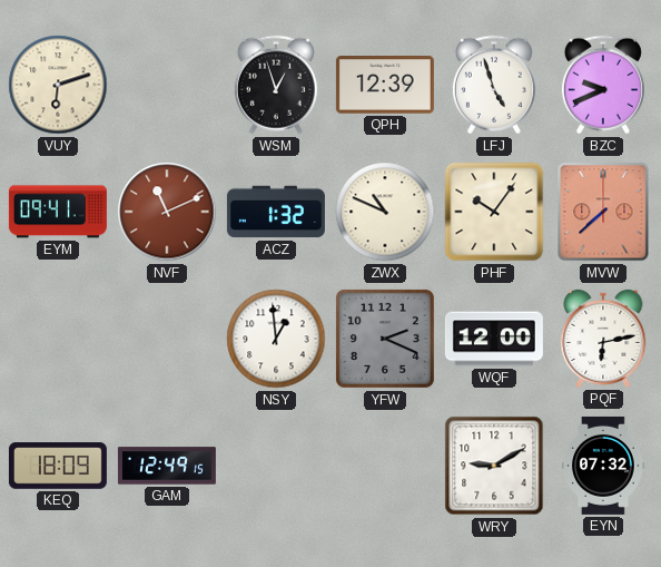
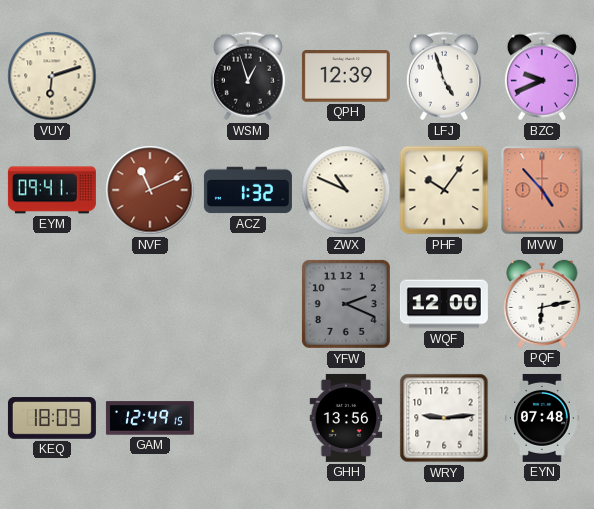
MVW: 7:38 -> 4:53 (542, 190)
NSY: 12:59 -> none (276, 339)
GHH: none -> 13:56 (346, 418)
WRY: 9:10 -> 9:14 (444, 418)
EYN: 07:32 -> 07:48 (542, 418)
